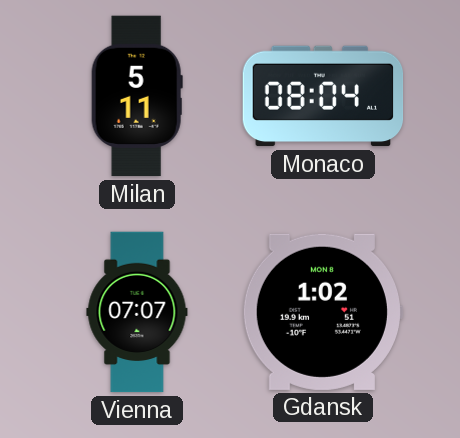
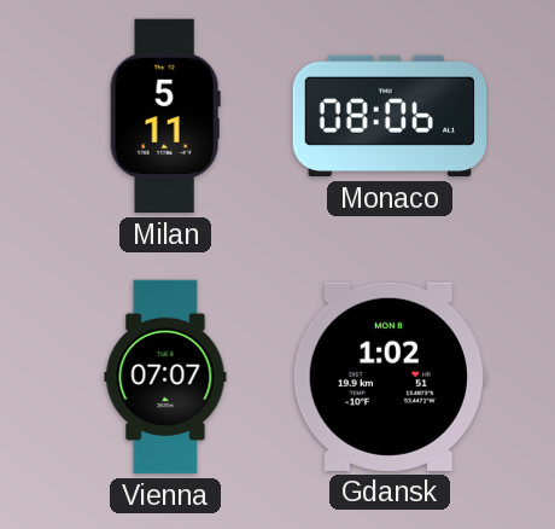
Monaco: 08:04 -> 08:06 (390, 116)
